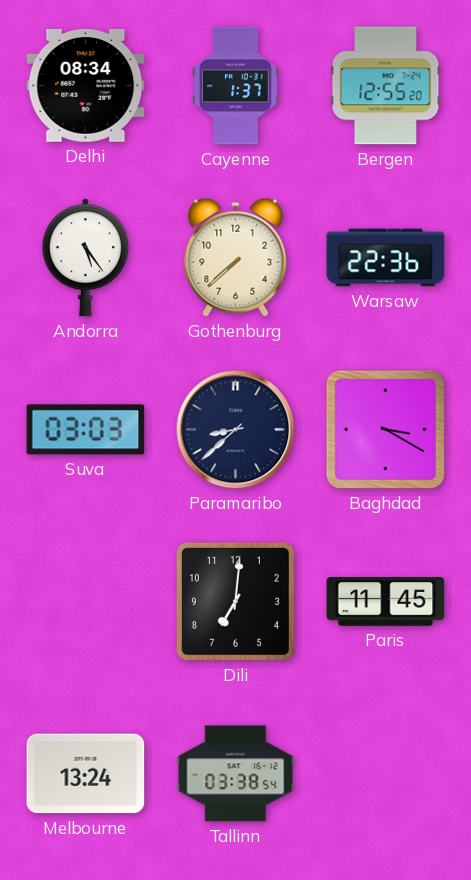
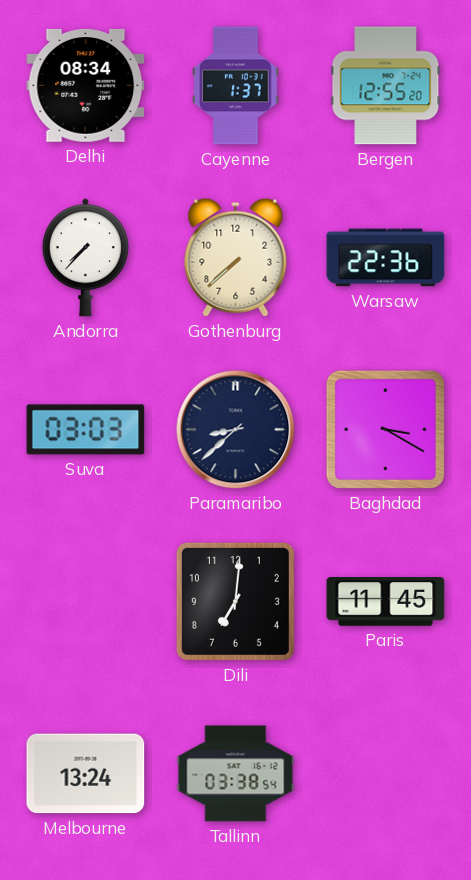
Andorra: 5:24 -> 7:37 (85, 258)
